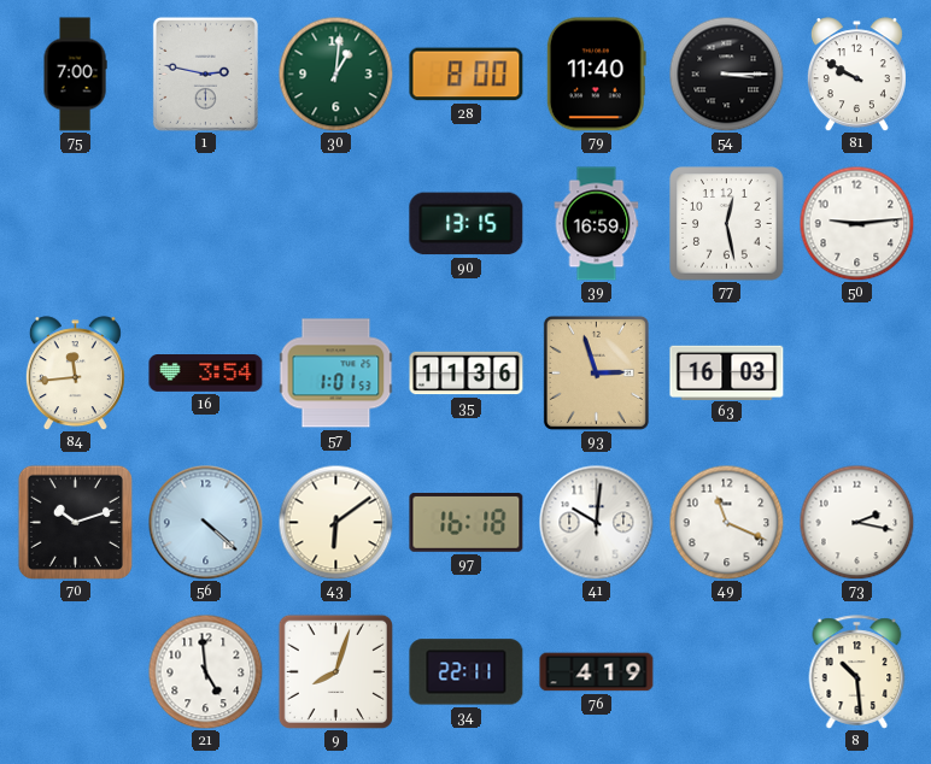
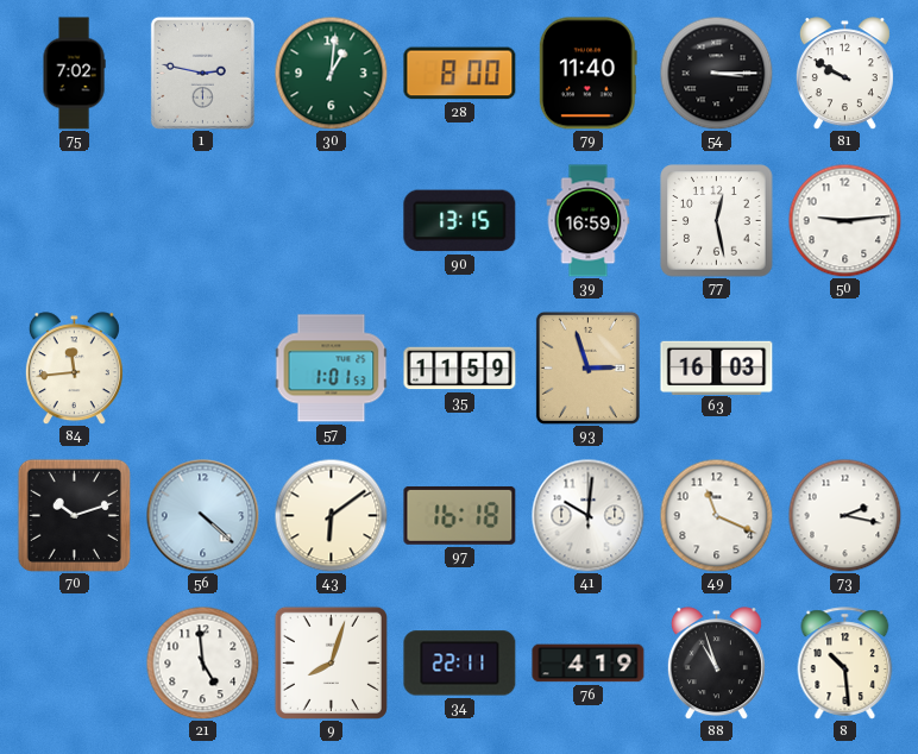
75: 7:00 -> 7:02 (74, 74)
16: 3:54 -> none (206, 374)
35: 11:36 -> 11:59 (460, 369)
88: none -> 10:57 (716, 664)
